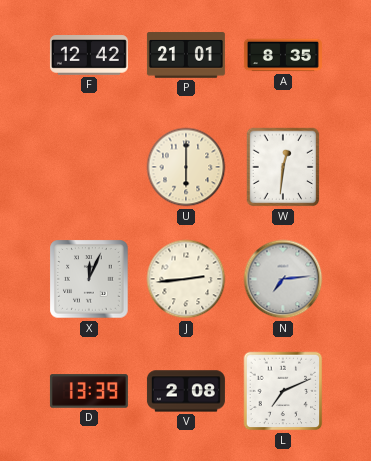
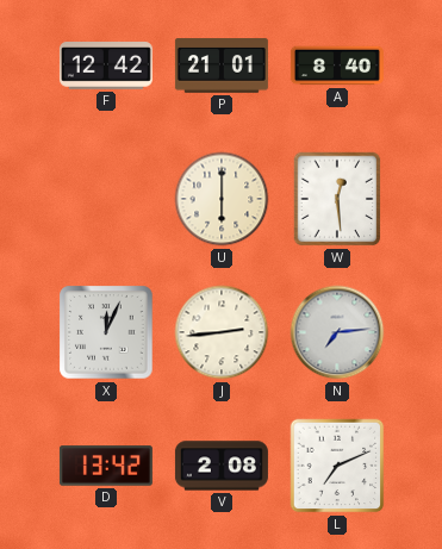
A: 8:35 -> 8:40 (337, 65)
W: 12:31 -> 12:29 (337, 199)
D: 13:39 -> 13:42 (106, 466)
